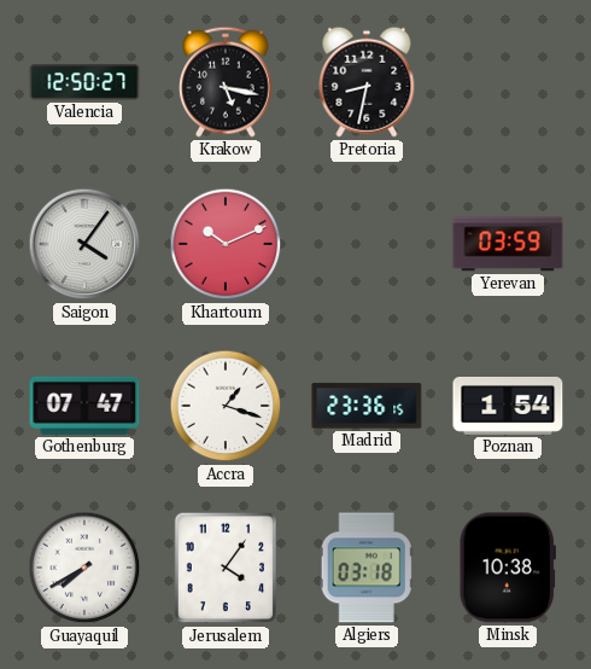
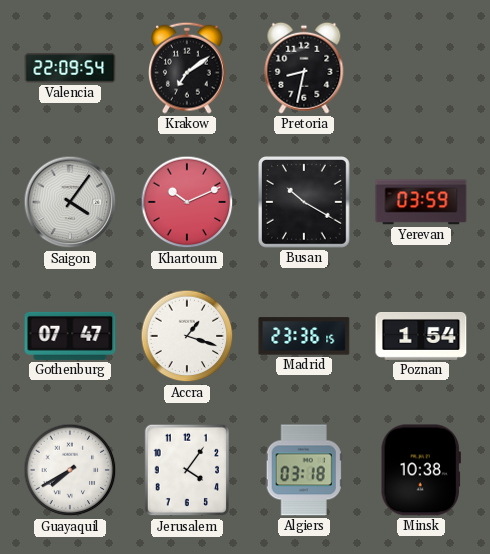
Valencia: 12:50 -> 22:09 (70, 68)
Krakow: 5:17 -> 7:09 (188, 68)
Busan: none -> 10:20 (305, 203)
